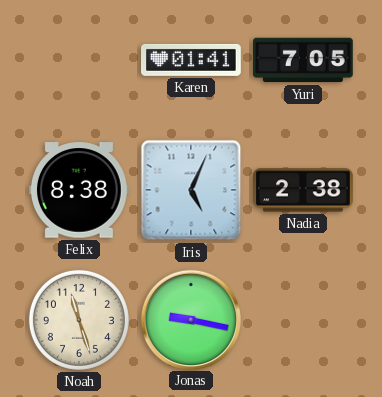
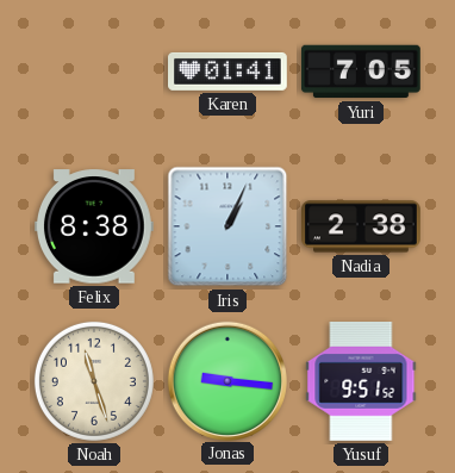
Iris: 5:04 -> 1:04 (227, 226)
Jonas: 9:17 -> 9:16 (226, 380)
Yusuf: none -> 9:51 (361, 381)
